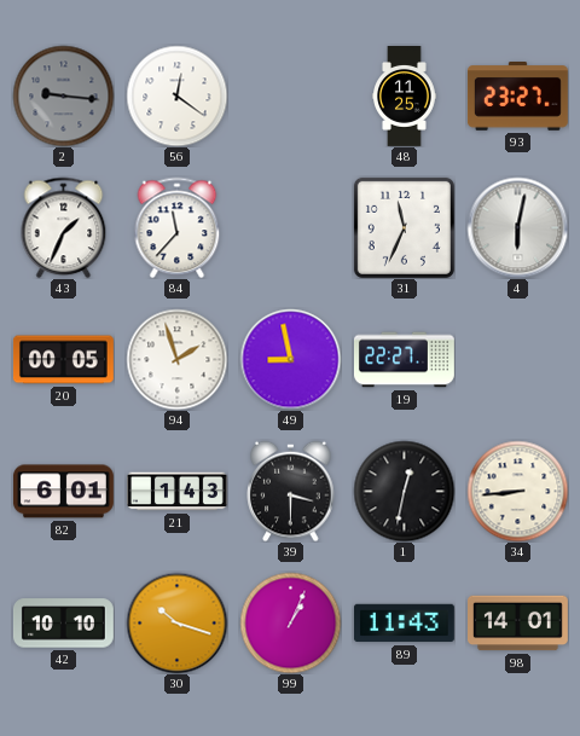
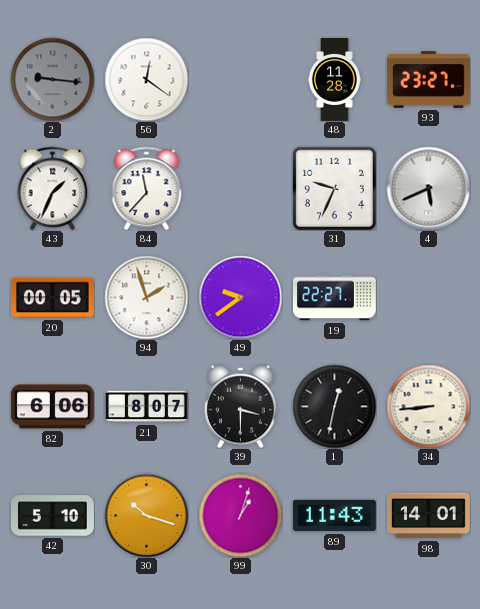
48: 11:25 -> 11:28 (335, 80)
31: 11:34 -> 9:34 (334, 188)
4: 6:02 -> 5:41 (428, 188)
49: 8:58 -> 9:39 (240, 297)
82: 6:01 -> 6:06 (52, 407)
21: 1:43 -> 8:07 (147, 407)
42: 10:10 -> 5:10 (52, 516)
99: 1:04 -> 1:03 (240, 515)
